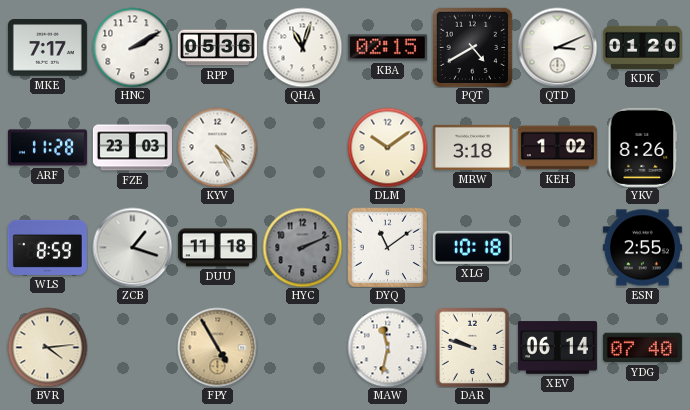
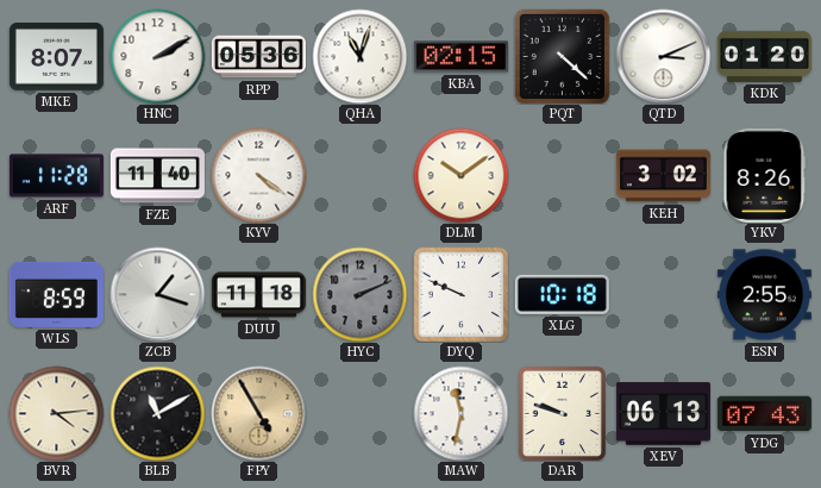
MKE: 7:17 -> 8:07 (56, 57)
PQT: 4:40 -> 4:22 (562, 56)
FZE: 23:03 -> 11:40 (157, 176)
KYV: 4:25 -> 4:21 (258, 175)
MRW: 3:18 -> none (472, 147)
KEH: 1:02 -> 3:02 (663, 176)
DYQ: 11:09 -> 9:49 (460, 294)
BLB: none -> 11:10 (157, 413)
XEV: 06:14 -> 06:13 (663, 414)
YDG: 07:40 -> 07:43 (764, 414)
